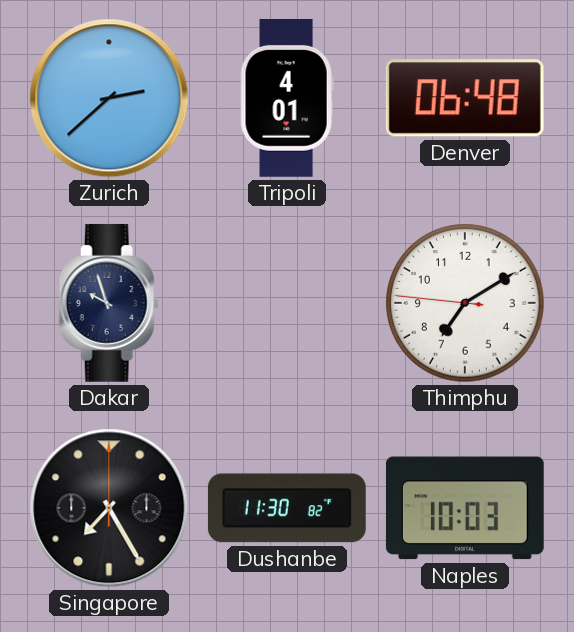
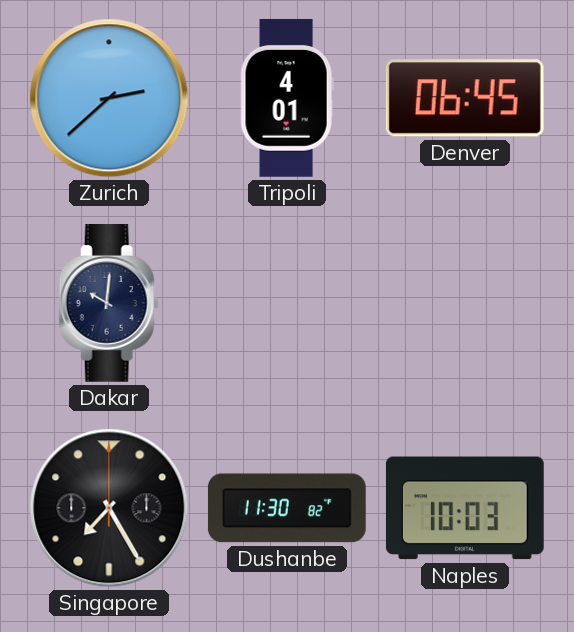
Denver: 06:48 -> 06:45 (465, 98)
Dakar: 9:57 -> 10:01 (109, 303)
Thimphu: 7:09 -> none (465, 303)
